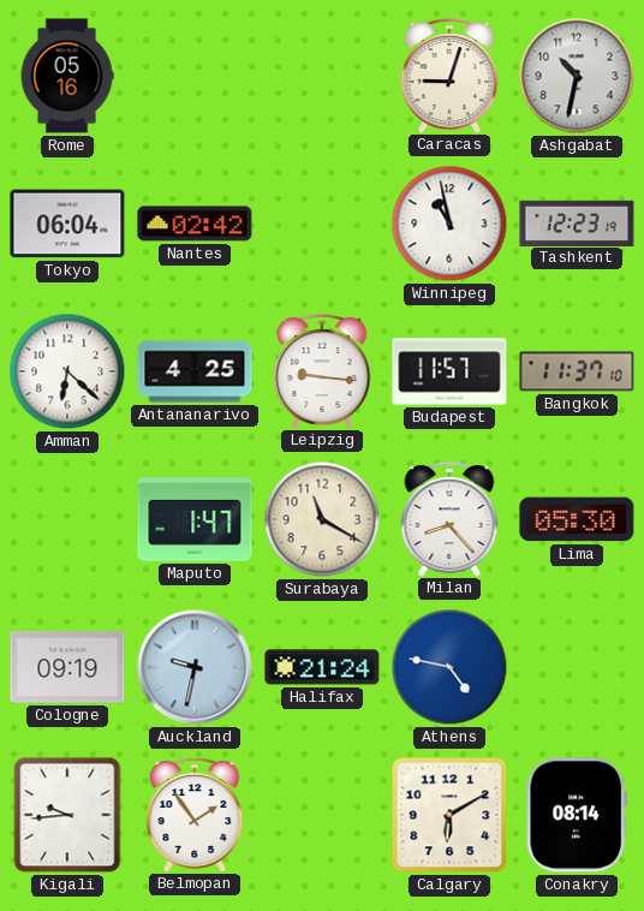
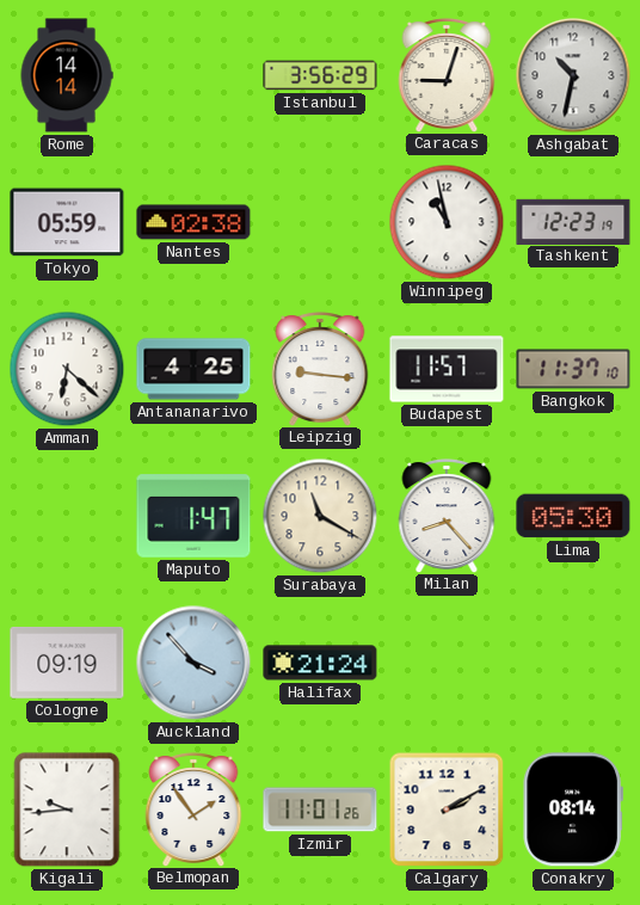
Rome: 05:16 -> 14:14 (67, 75)
Istanbul: none -> 3:56 (320, 75)
Tokyo: 06:04 -> 05:59 (67, 222)
Nantes: 02:42 -> 02:38 (193, 222)
Auckland: 9:32 -> 3:53 (193, 663)
Athens: 4:47 -> none (449, 667)
Izmir: none -> 11:01 (320, 809)
Calgary: 6:10 -> 2:10 (447, 809)
